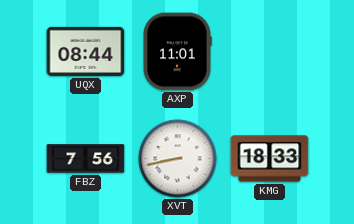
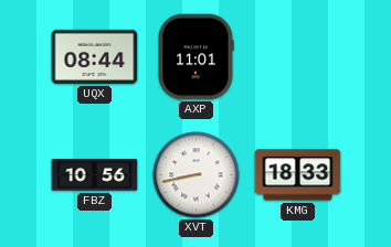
FBZ: 7:56 -> 10:56 (95, 175)
